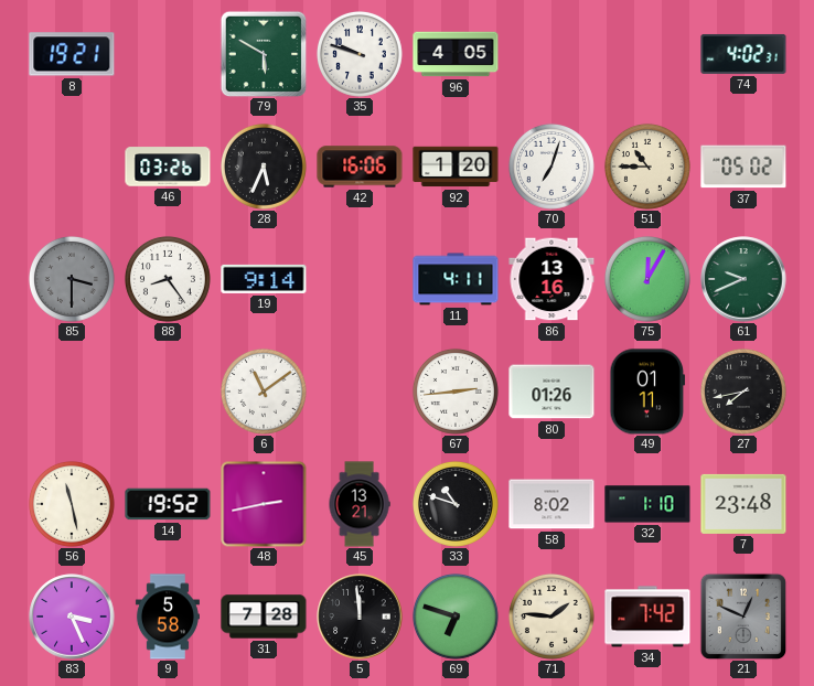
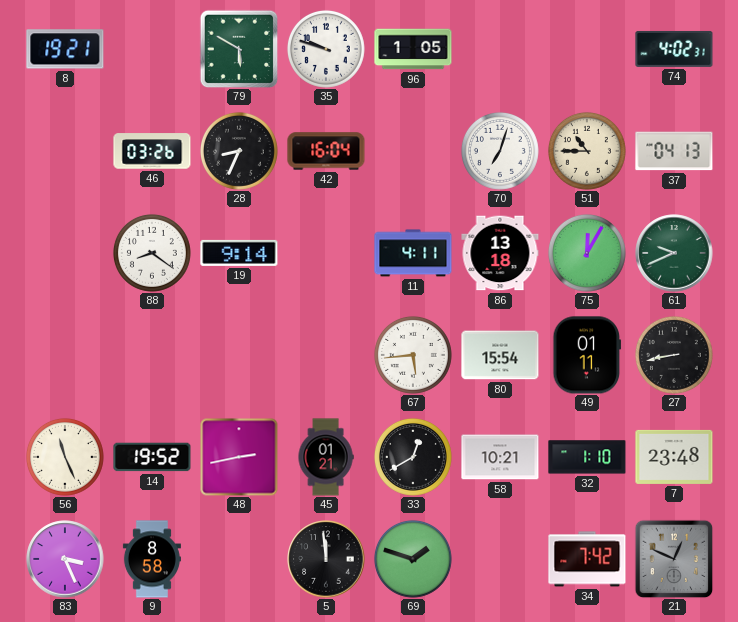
96: 4:05 -> 1:05 (413, 49)
28: 5:34 -> 8:34 (239, 151)
42: 16:06 -> 16:04 (326, 151)
92: 1:20 -> none (456, 167)
37: 05:02 -> 04:13 (674, 151)
85: 3:30 -> none (72, 279)
88: 8:24 -> 8:21 (152, 253)
86: 13:16 -> 13:18 (500, 253)
6: 11:09 -> none (264, 392)
67: 2:44 -> 5:44 (413, 355)
80: 01:26 -> 15:54 (500, 355)
27: 7:43 -> 8:43 (674, 355)
56: 11:28 -> 11:26 (65, 457)
45: 13:21 -> 01:21 (326, 457)
33: 10:48 -> 12:40 (413, 457)
58: 8:02 -> 10:21 (500, 457)
9: 5:58 -> 8:58 (152, 559)
31: 7:28 -> none (264, 617)
69: 6:48 -> 1:48 (413, 559)
71: 1:46 -> none (551, 617)
